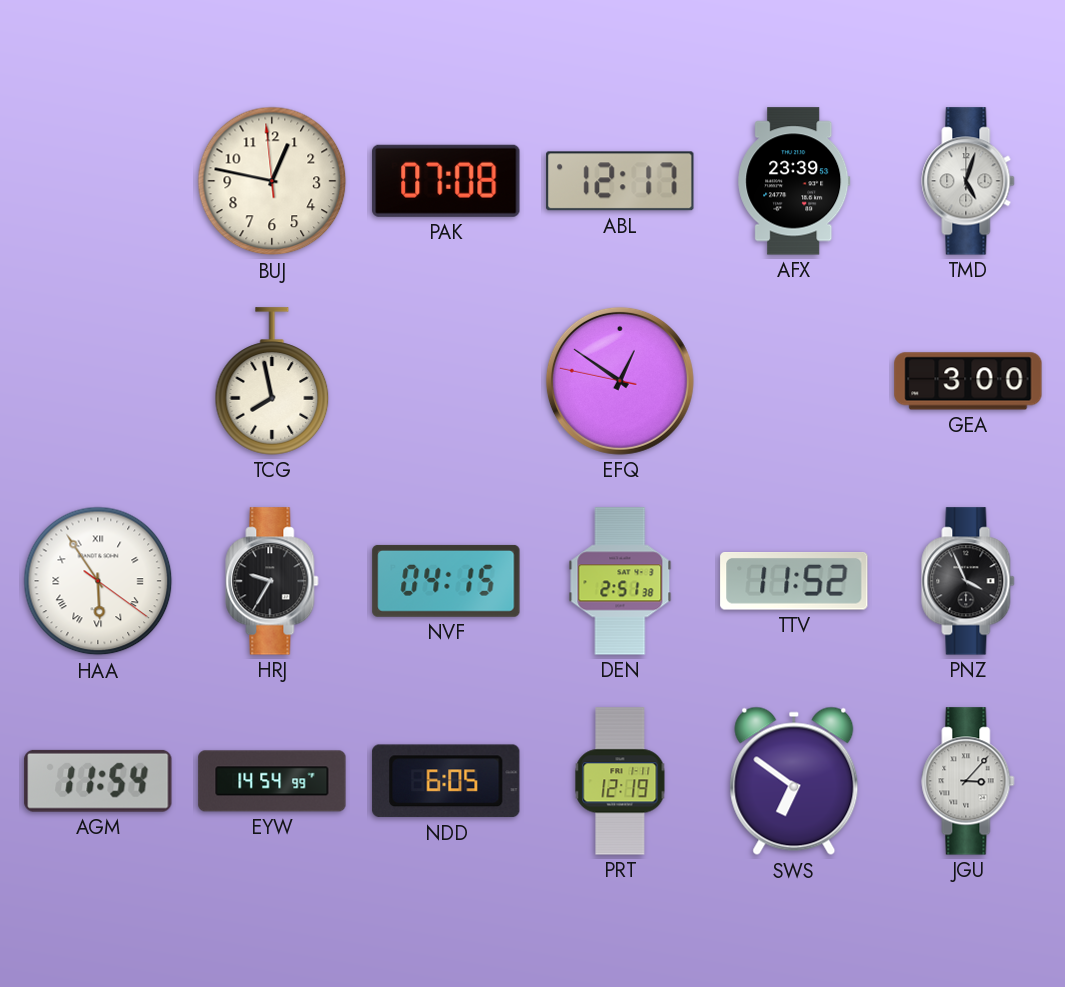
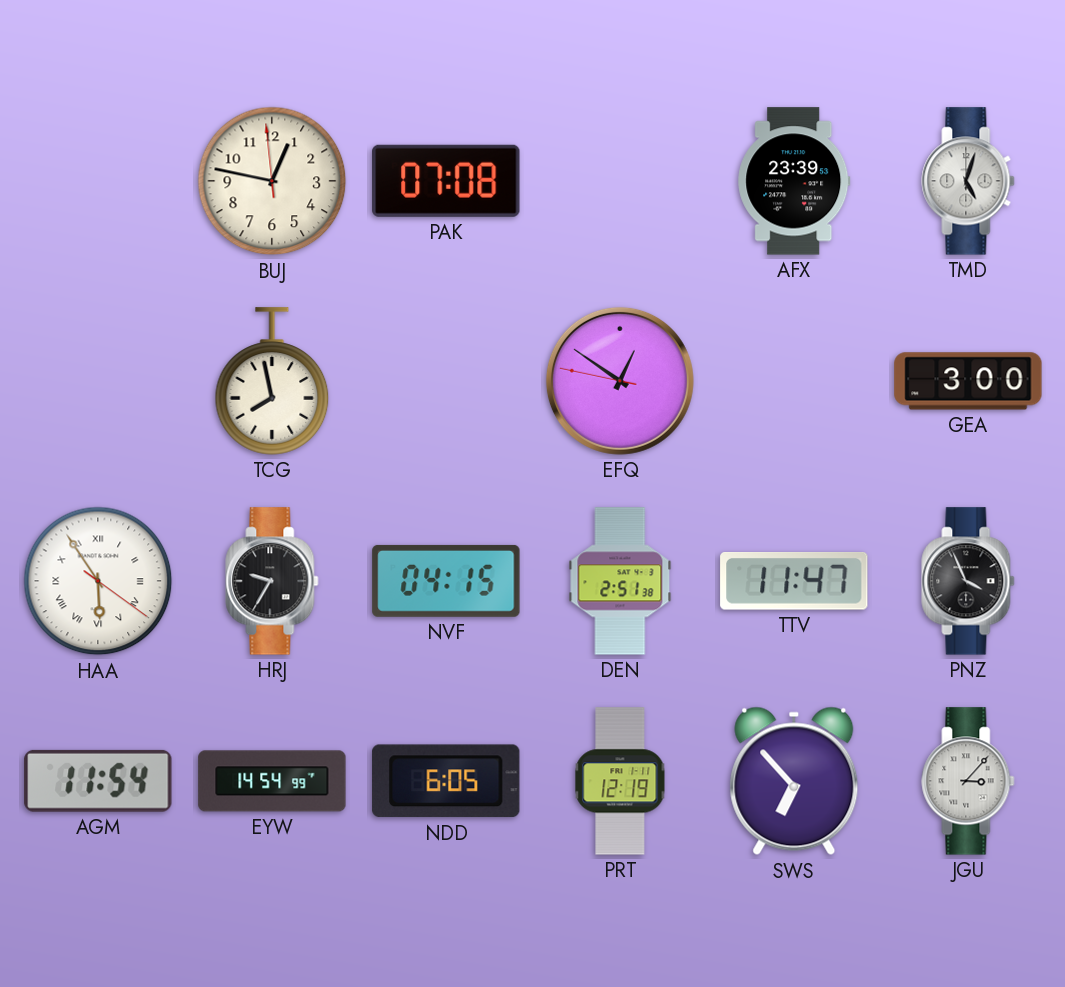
ABL: 12:17 -> none (620, 181)
TTV: 11:52 -> 11:47 (794, 582)
SWS: 6:51 -> 6:53 (794, 781)
